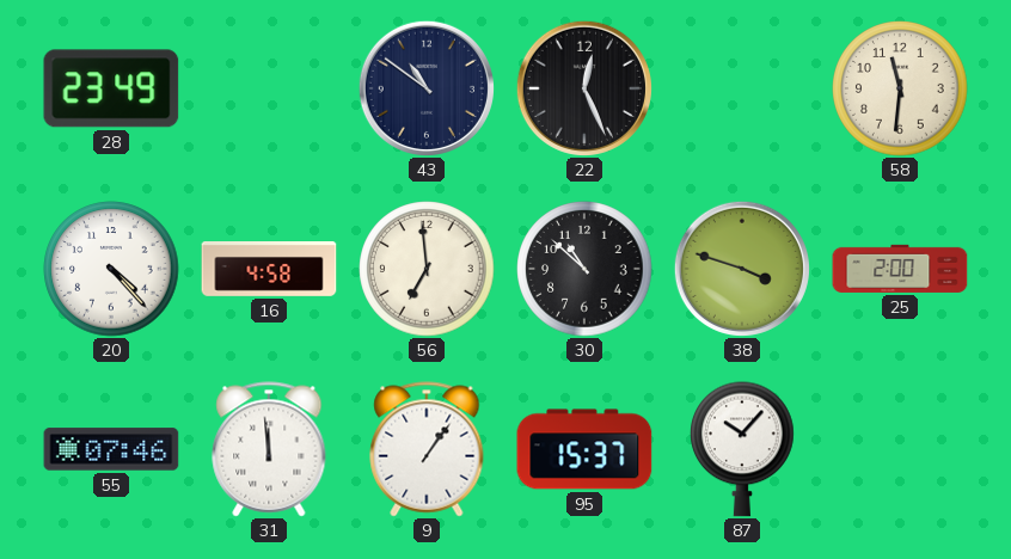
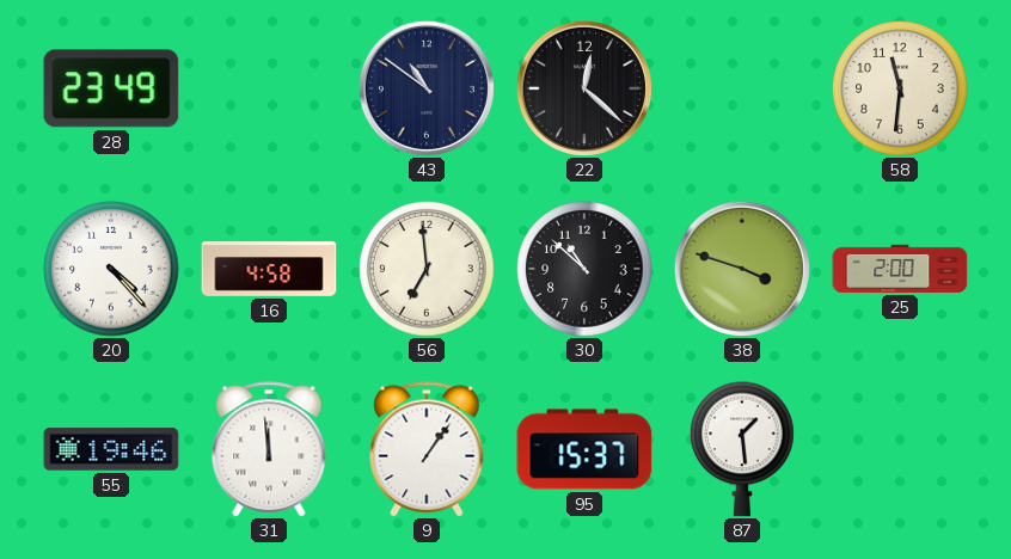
22: 12:26 -> 12:22 (584, 88)
55: 07:46 -> 19:46 (111, 449)
87: 10:07 -> 1:29 (742, 449)
